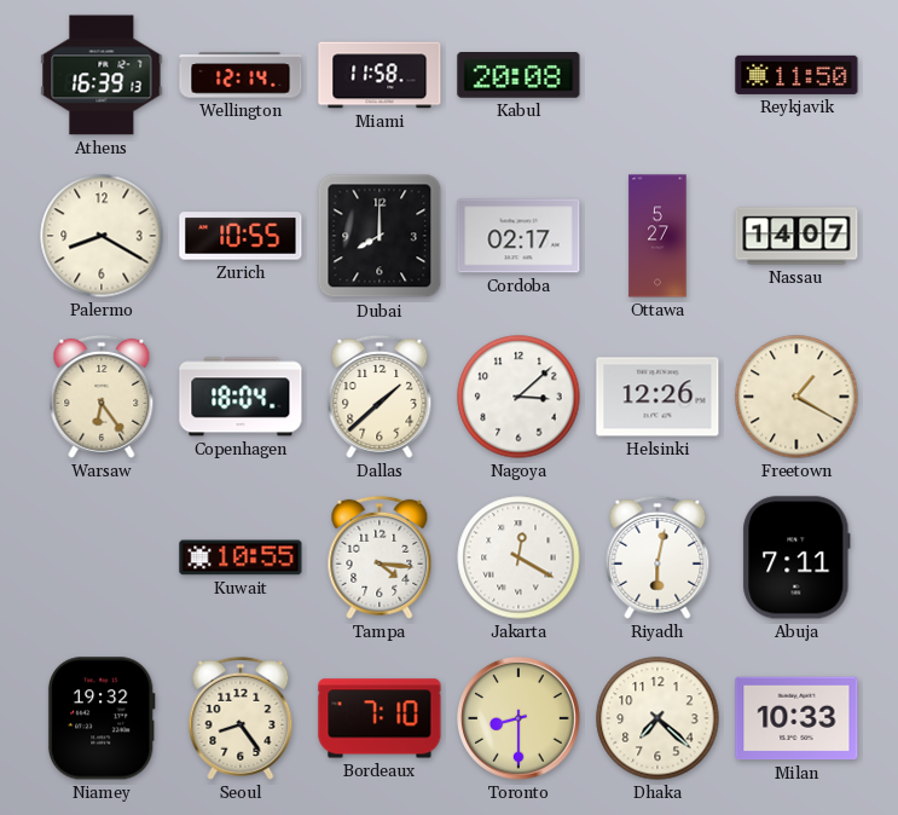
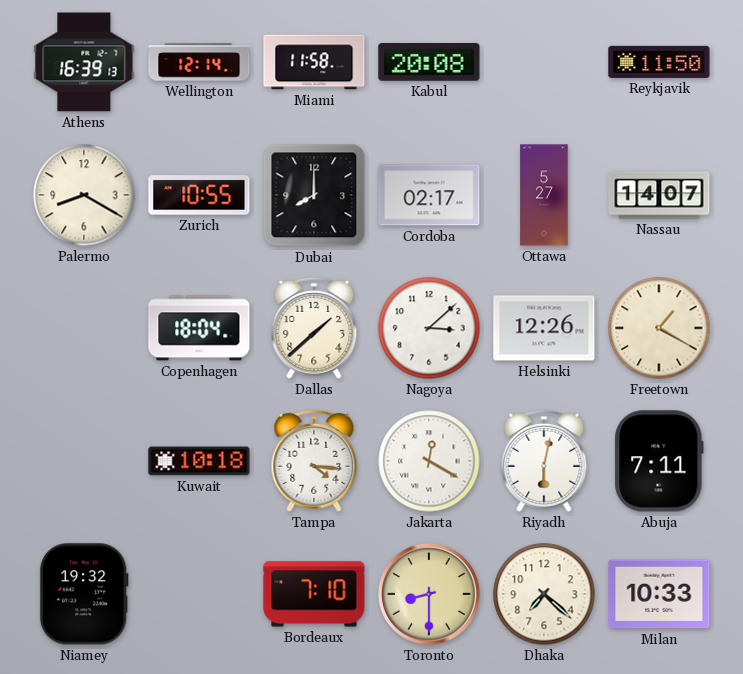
Warsaw: 6:24 -> none (102, 397)
Kuwait: 10:55 -> 10:18 (199, 461)
Seoul: 8:24 -> none (241, 718)
